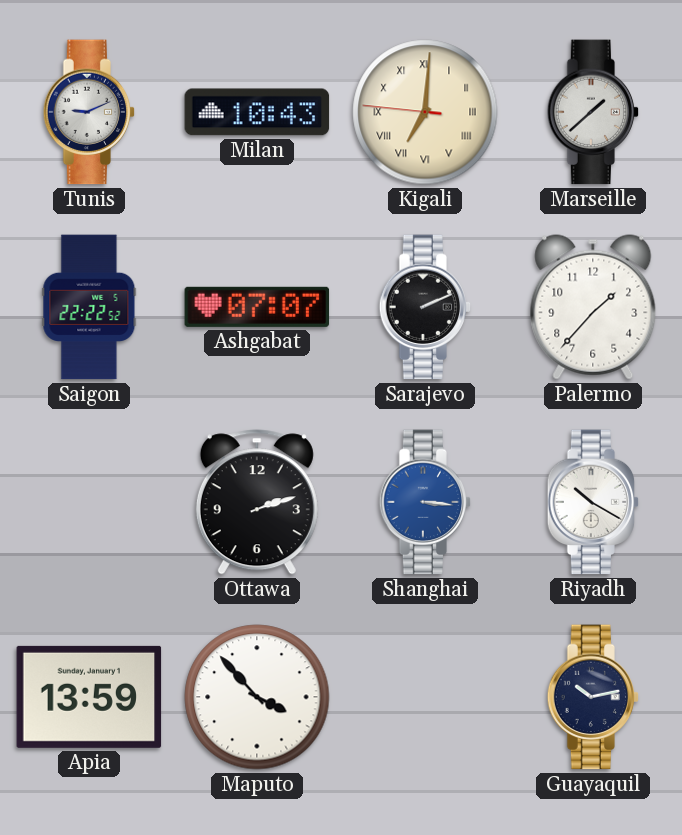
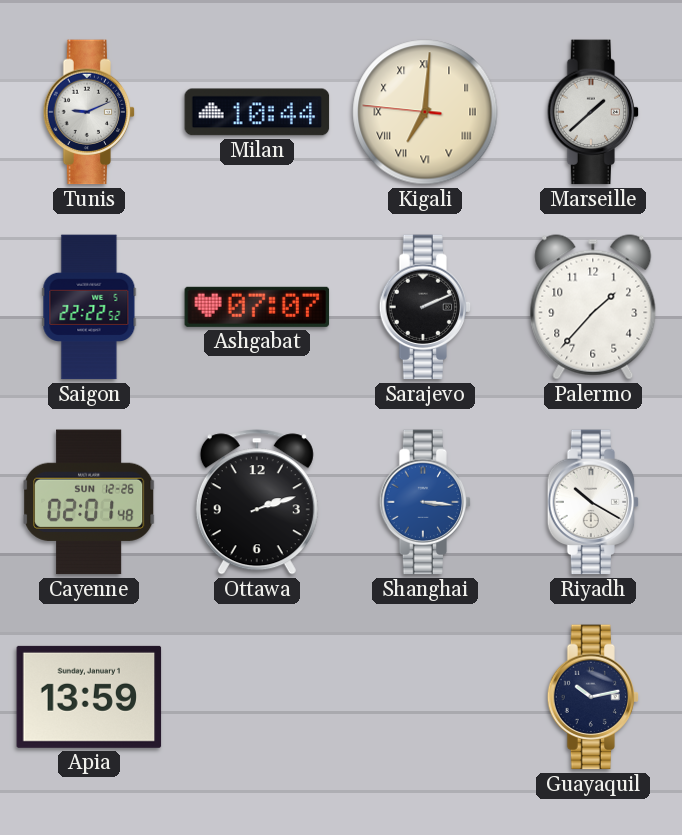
Milan: 10:43 -> 10:44 (257, 112)
Cayenne: none -> 02:01 (89, 502)
Maputo: 3:53 -> none (257, 697)
